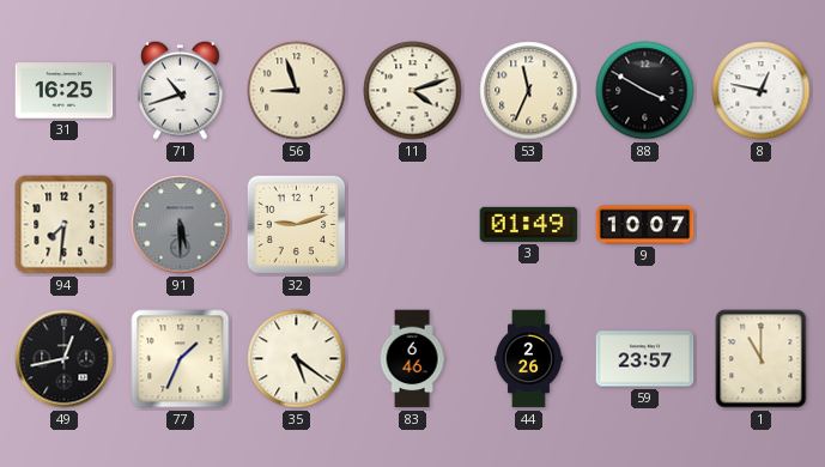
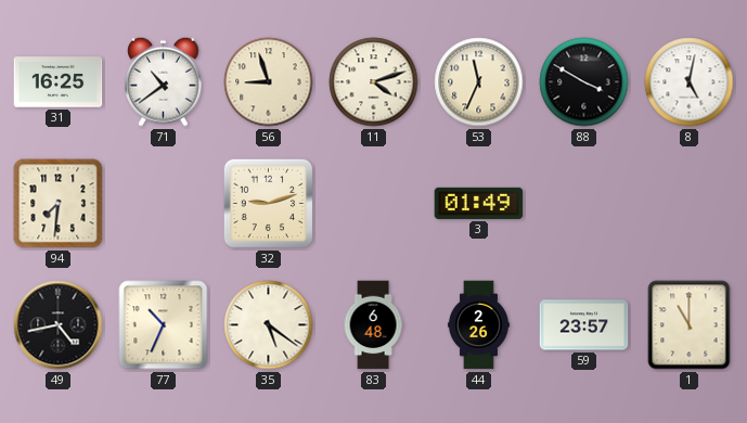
71: 10:42 -> 10:39 (164, 81)
8: 12:47 -> 5:02 (690, 82)
91: 5:30 -> none (181, 225)
9: 10:07 -> none (645, 225)
49: 12:43 -> 4:43 (59, 325)
77: 1:34 -> 10:34 (164, 325)
83: 6:46 -> 6:48 (373, 325)
